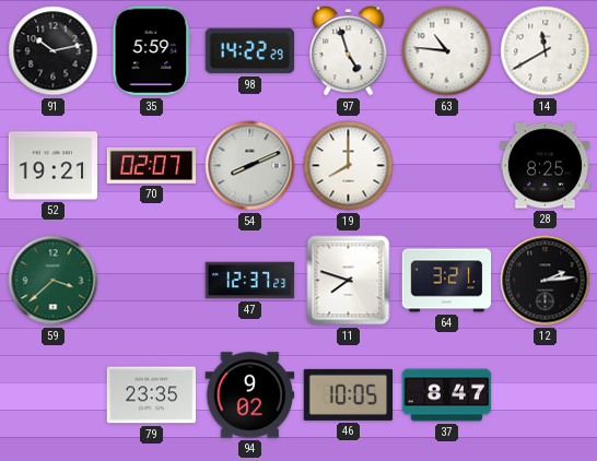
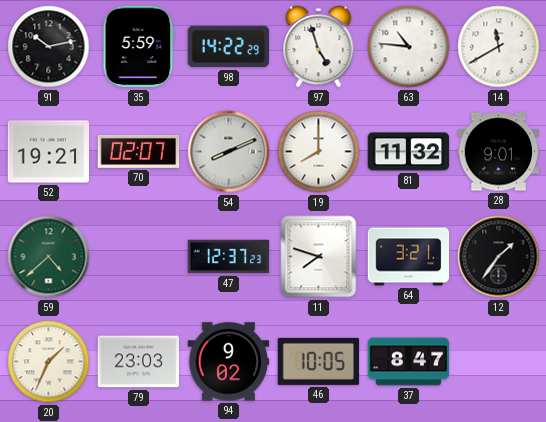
81: none -> 11:32 (409, 152)
28: 8:25 -> 9:01 (499, 152)
59: 3:38 -> 4:38 (49, 257)
12: 2:14 -> 1:36 (499, 257)
20: none -> 1:34 (49, 362)
79: 23:35 -> 23:03 (139, 362)
